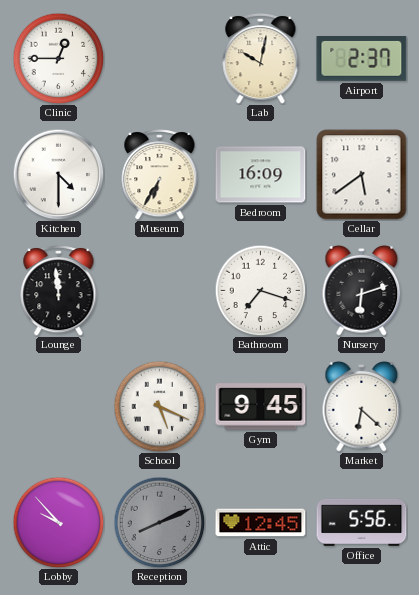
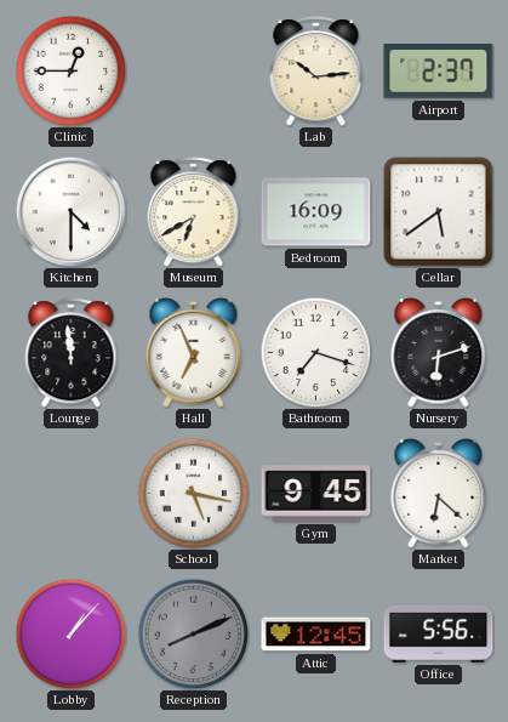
Lab: 10:02 -> 10:14 (316, 72)
Museum: 6:35 -> 6:40 (194, 212)
Hall: none -> 6:56 (194, 352)
School: 5:19 -> 5:17 (193, 493)
Lobby: 9:53 -> 1:07 (70, 633)
